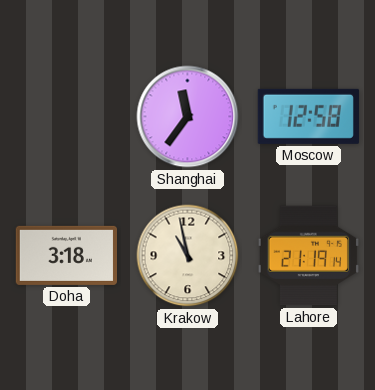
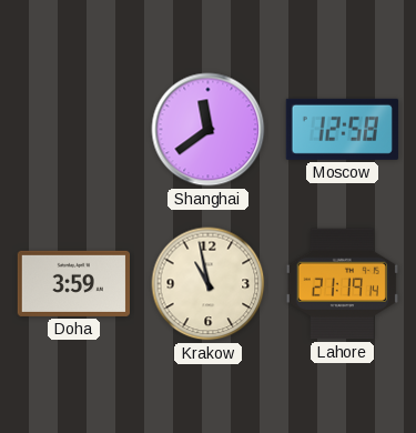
Shanghai: 11:36 -> 11:39 (209, 130)
Doha: 3:18 -> 3:59 (73, 283)
